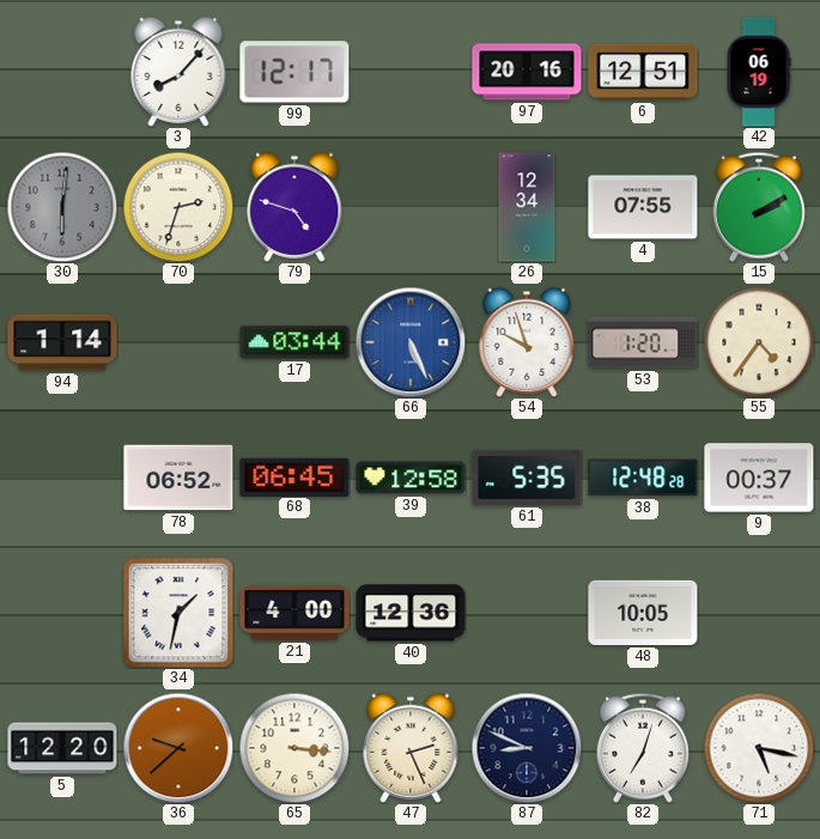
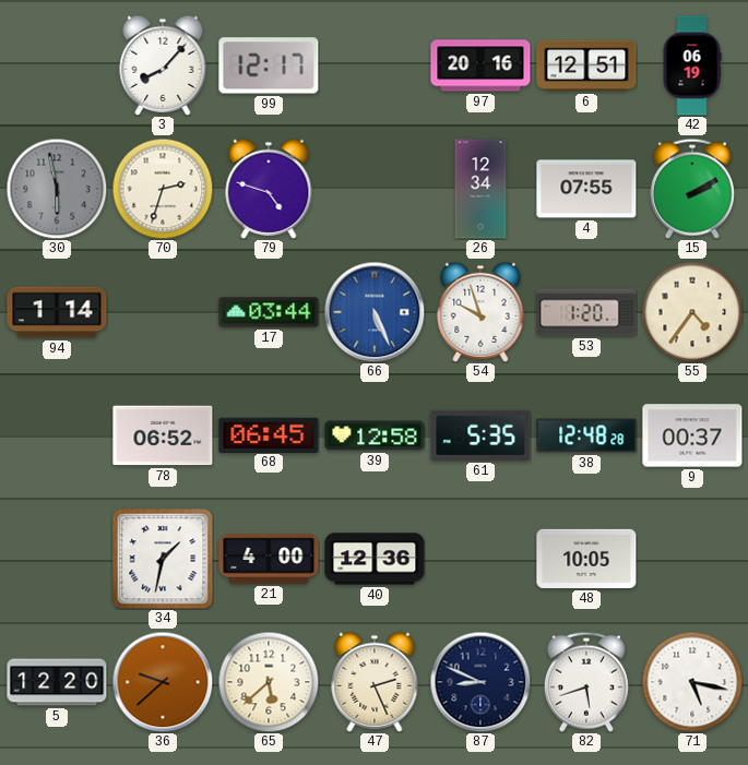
30: 6:01 -> 5:58 (57, 189)
65: 3:16 -> 5:38 (269, 682)
82: 7:03 -> 5:42 (586, 682)
